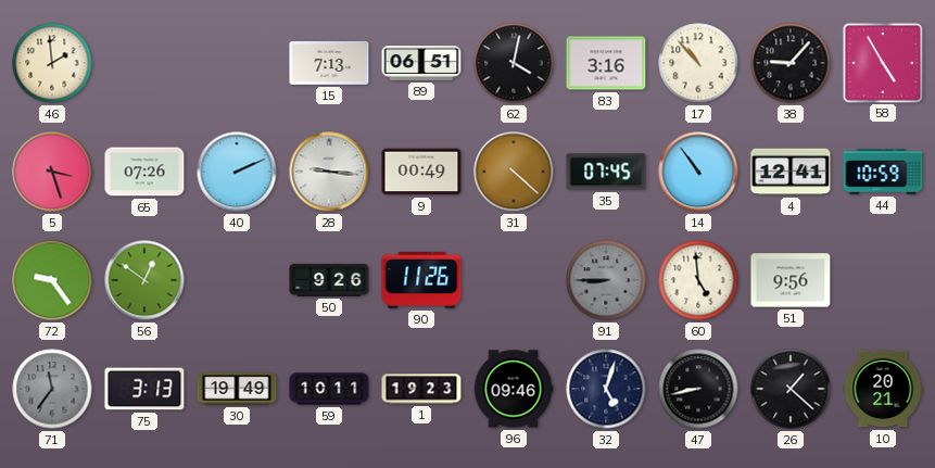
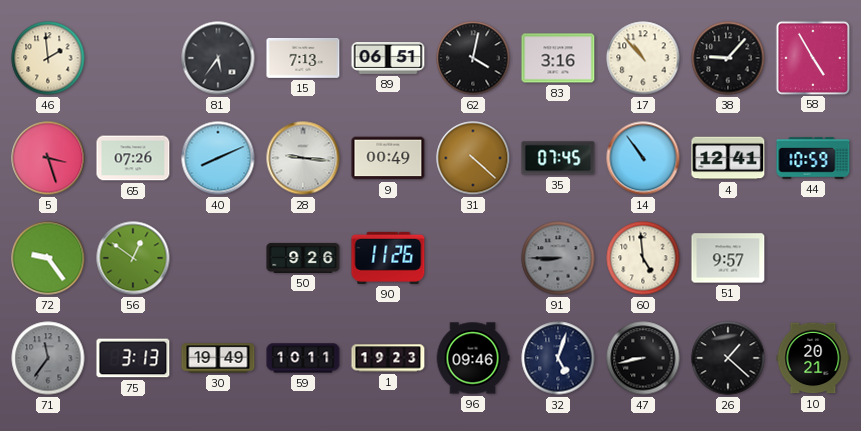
81: none -> 5:36 (218, 58)
40: 2:11 -> 8:11 (218, 158)
51: 9:56 -> 9:57 (728, 258)
